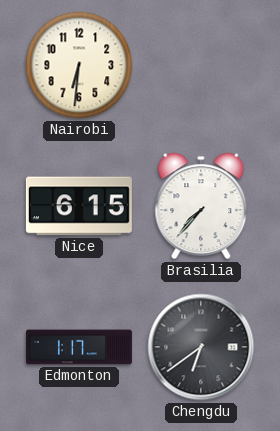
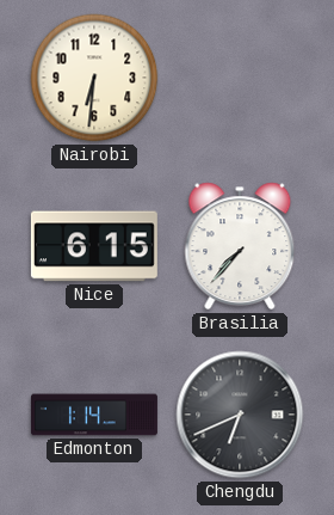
Edmonton: 1:17 -> 1:14 (94, 415)
Chengdu: 6:39 -> 6:41 (240, 415)
